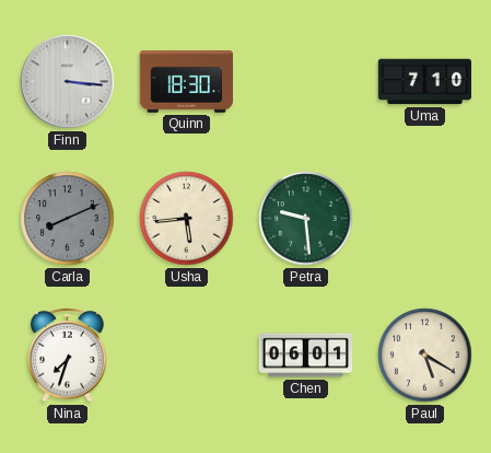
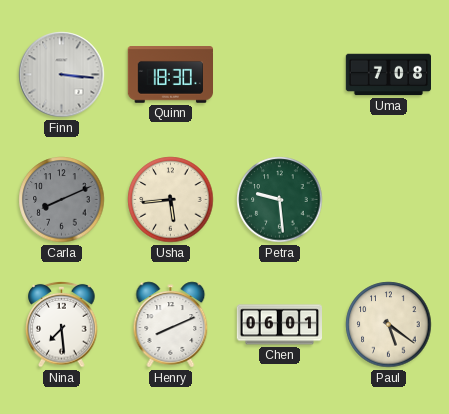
Uma: 7:10 -> 7:08 (388, 75)
Nina: 7:33 -> 7:29 (62, 324)
Henry: none -> 8:11 (171, 325)
Paul: 5:20 -> 5:21 (389, 325)
